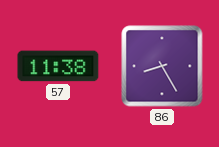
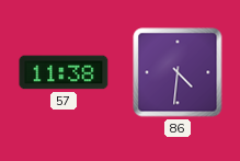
86: 8:25 -> 4:31 (178, 72)
